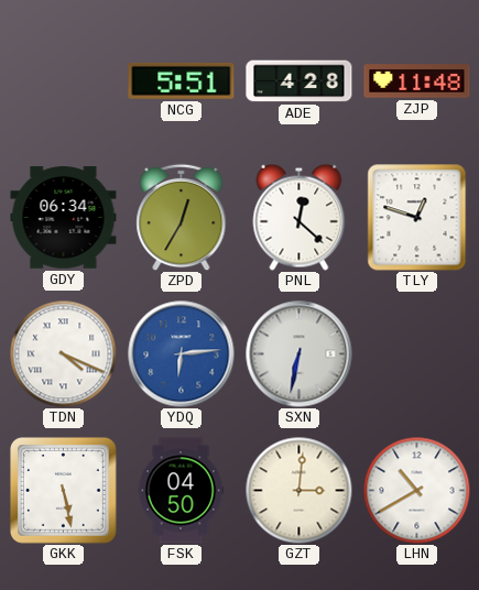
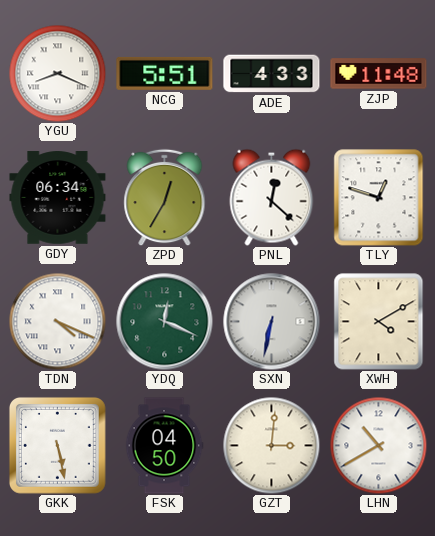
YGU: none -> 8:19 (57, 73)
ADE: 4:28 -> 4:33 (272, 74)
YDQ: 6:14 -> 12:19 (165, 322)
YDQ dial: blue -> green (165, 322)
XWH: none -> 4:10 (379, 322)
